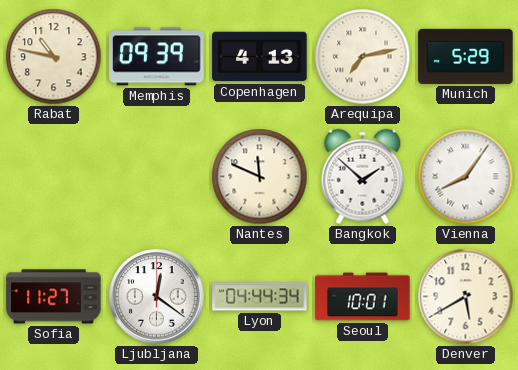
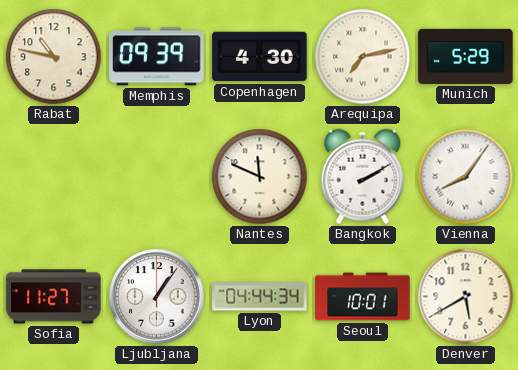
Copenhagen: 4:13 -> 4:30 (260, 57)
Bangkok: 1:52 -> 2:10 (363, 177)
Ljubljana: 12:21 -> 1:06 (157, 297)
